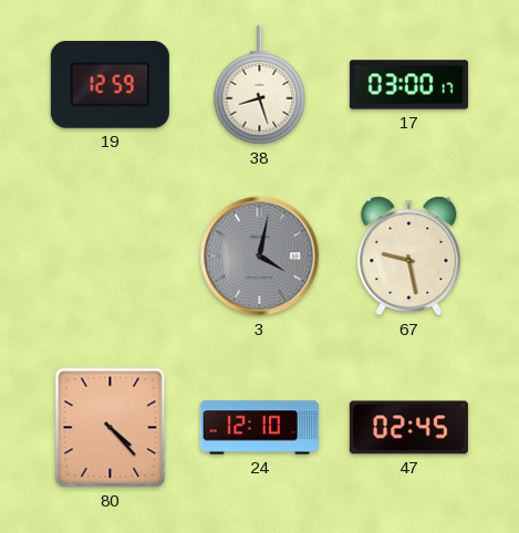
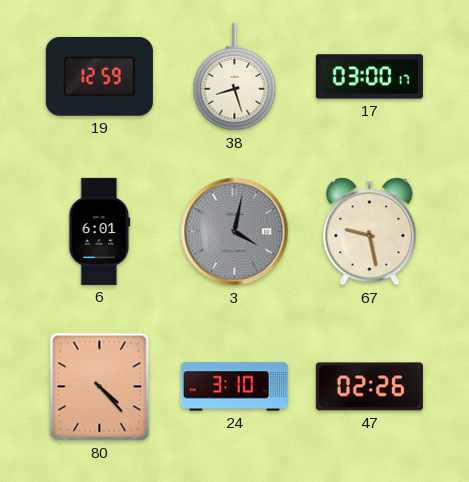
6: none -> 6:01 (100, 231)
24: 12:10 -> 3:10 (234, 387)
47: 02:45 -> 02:26 (369, 387)
